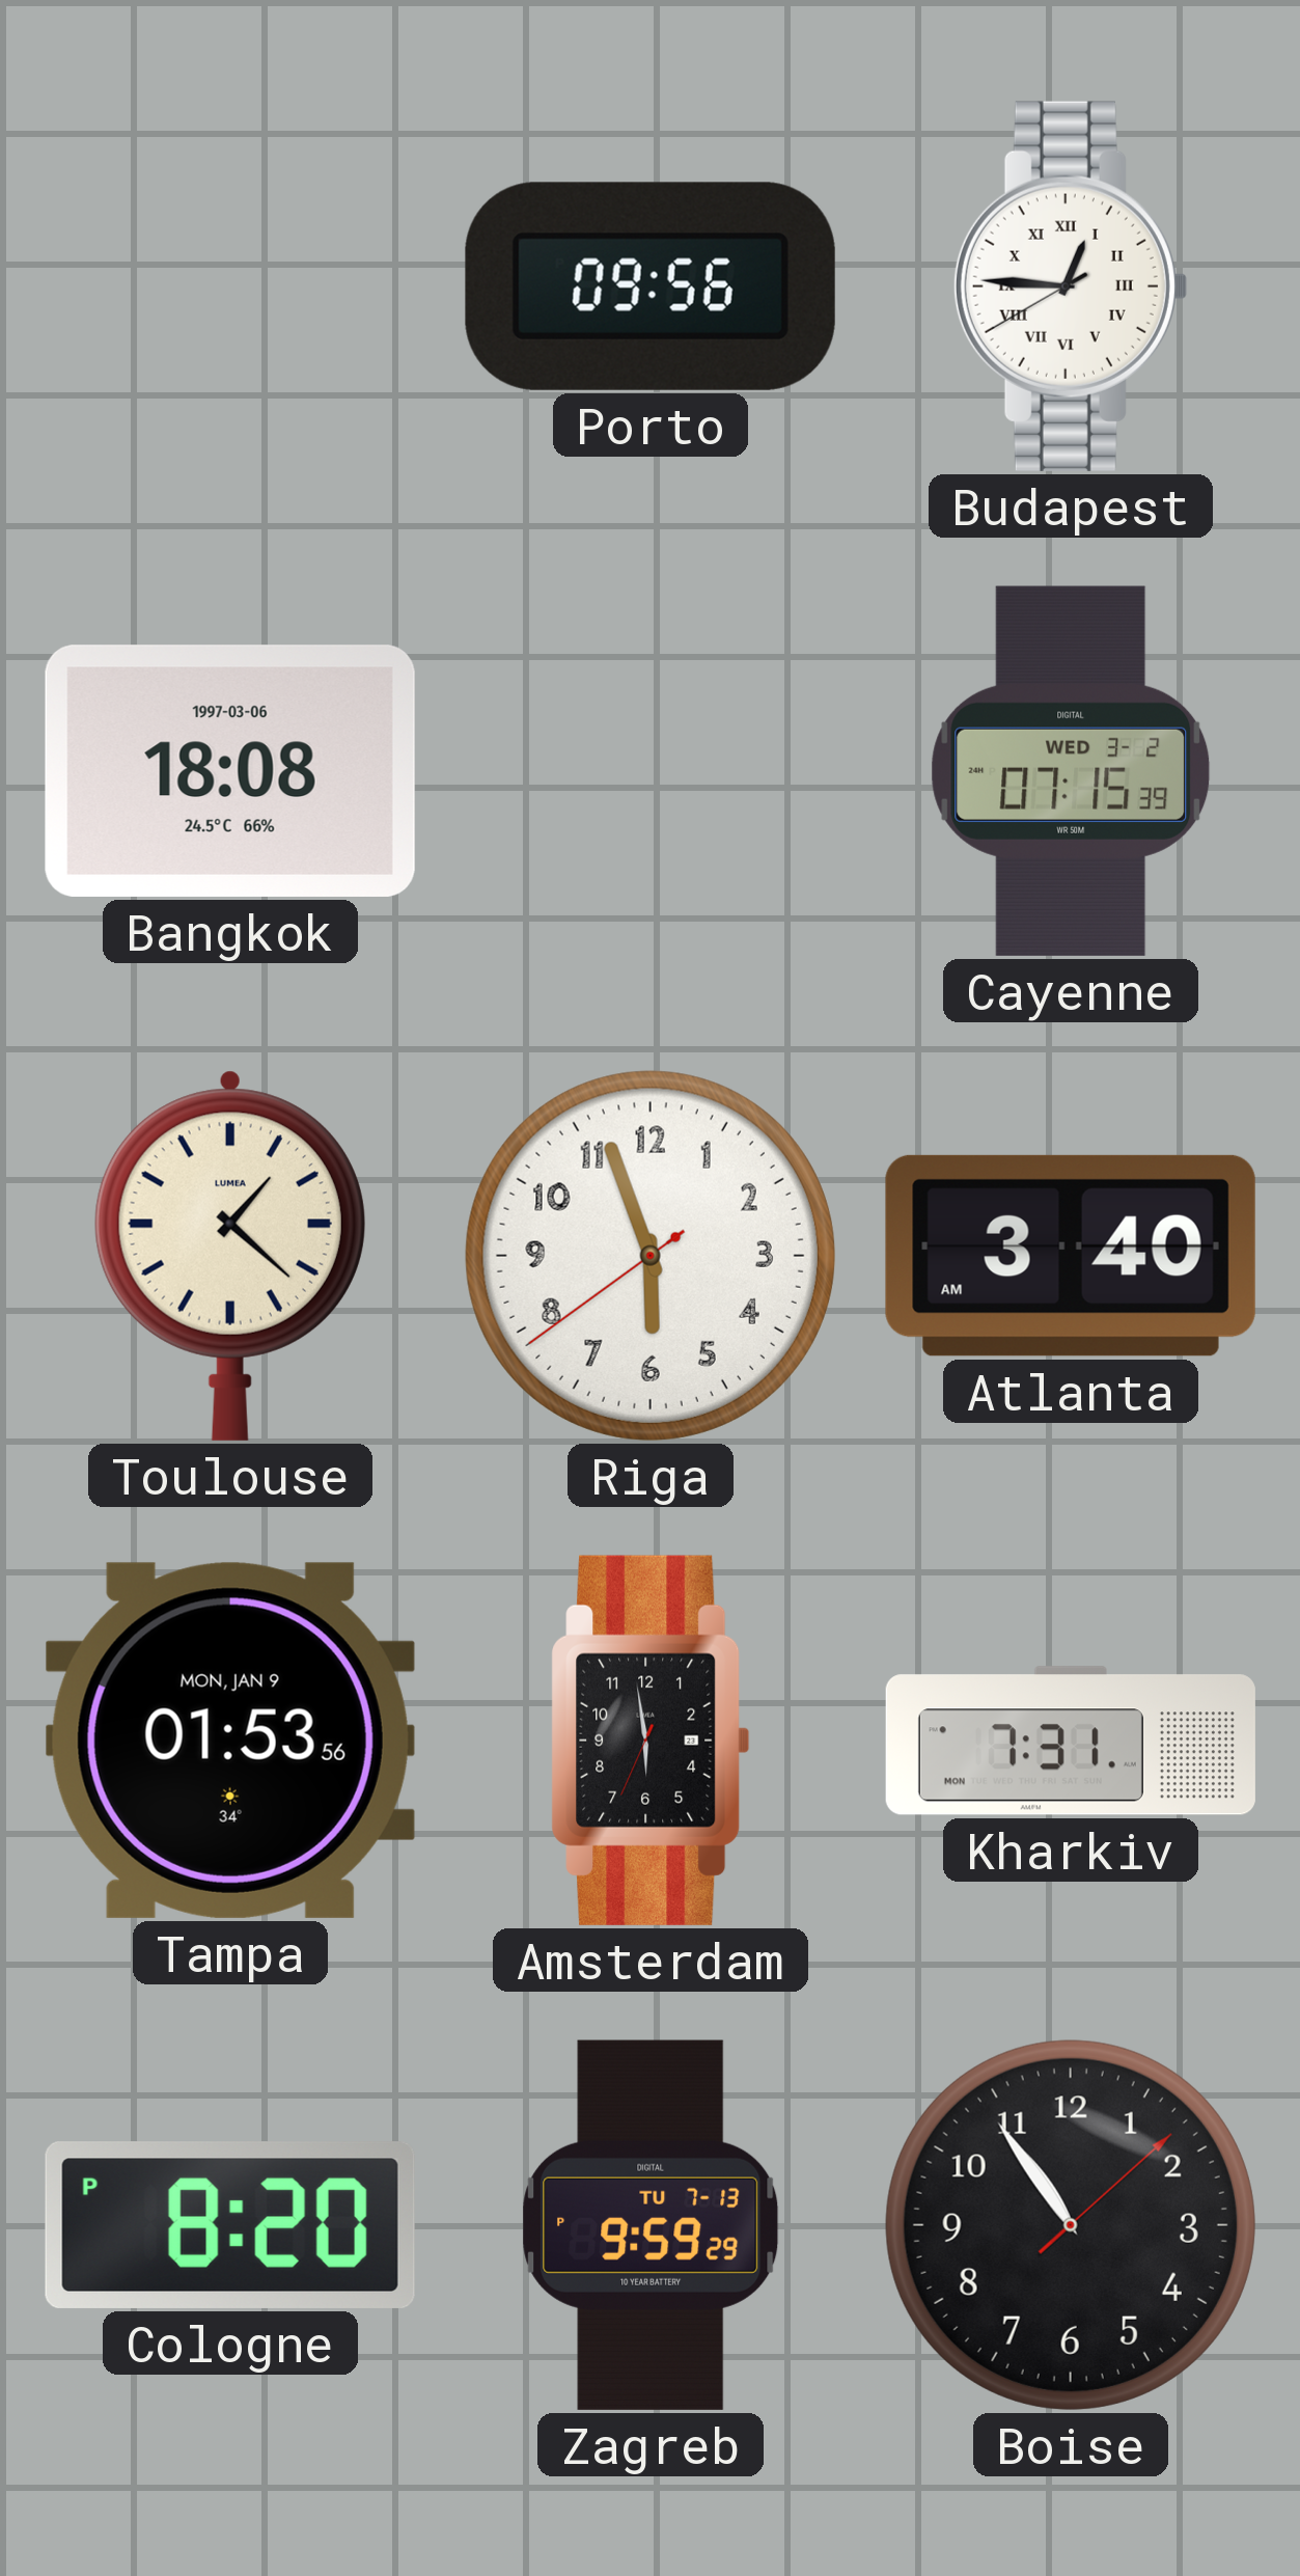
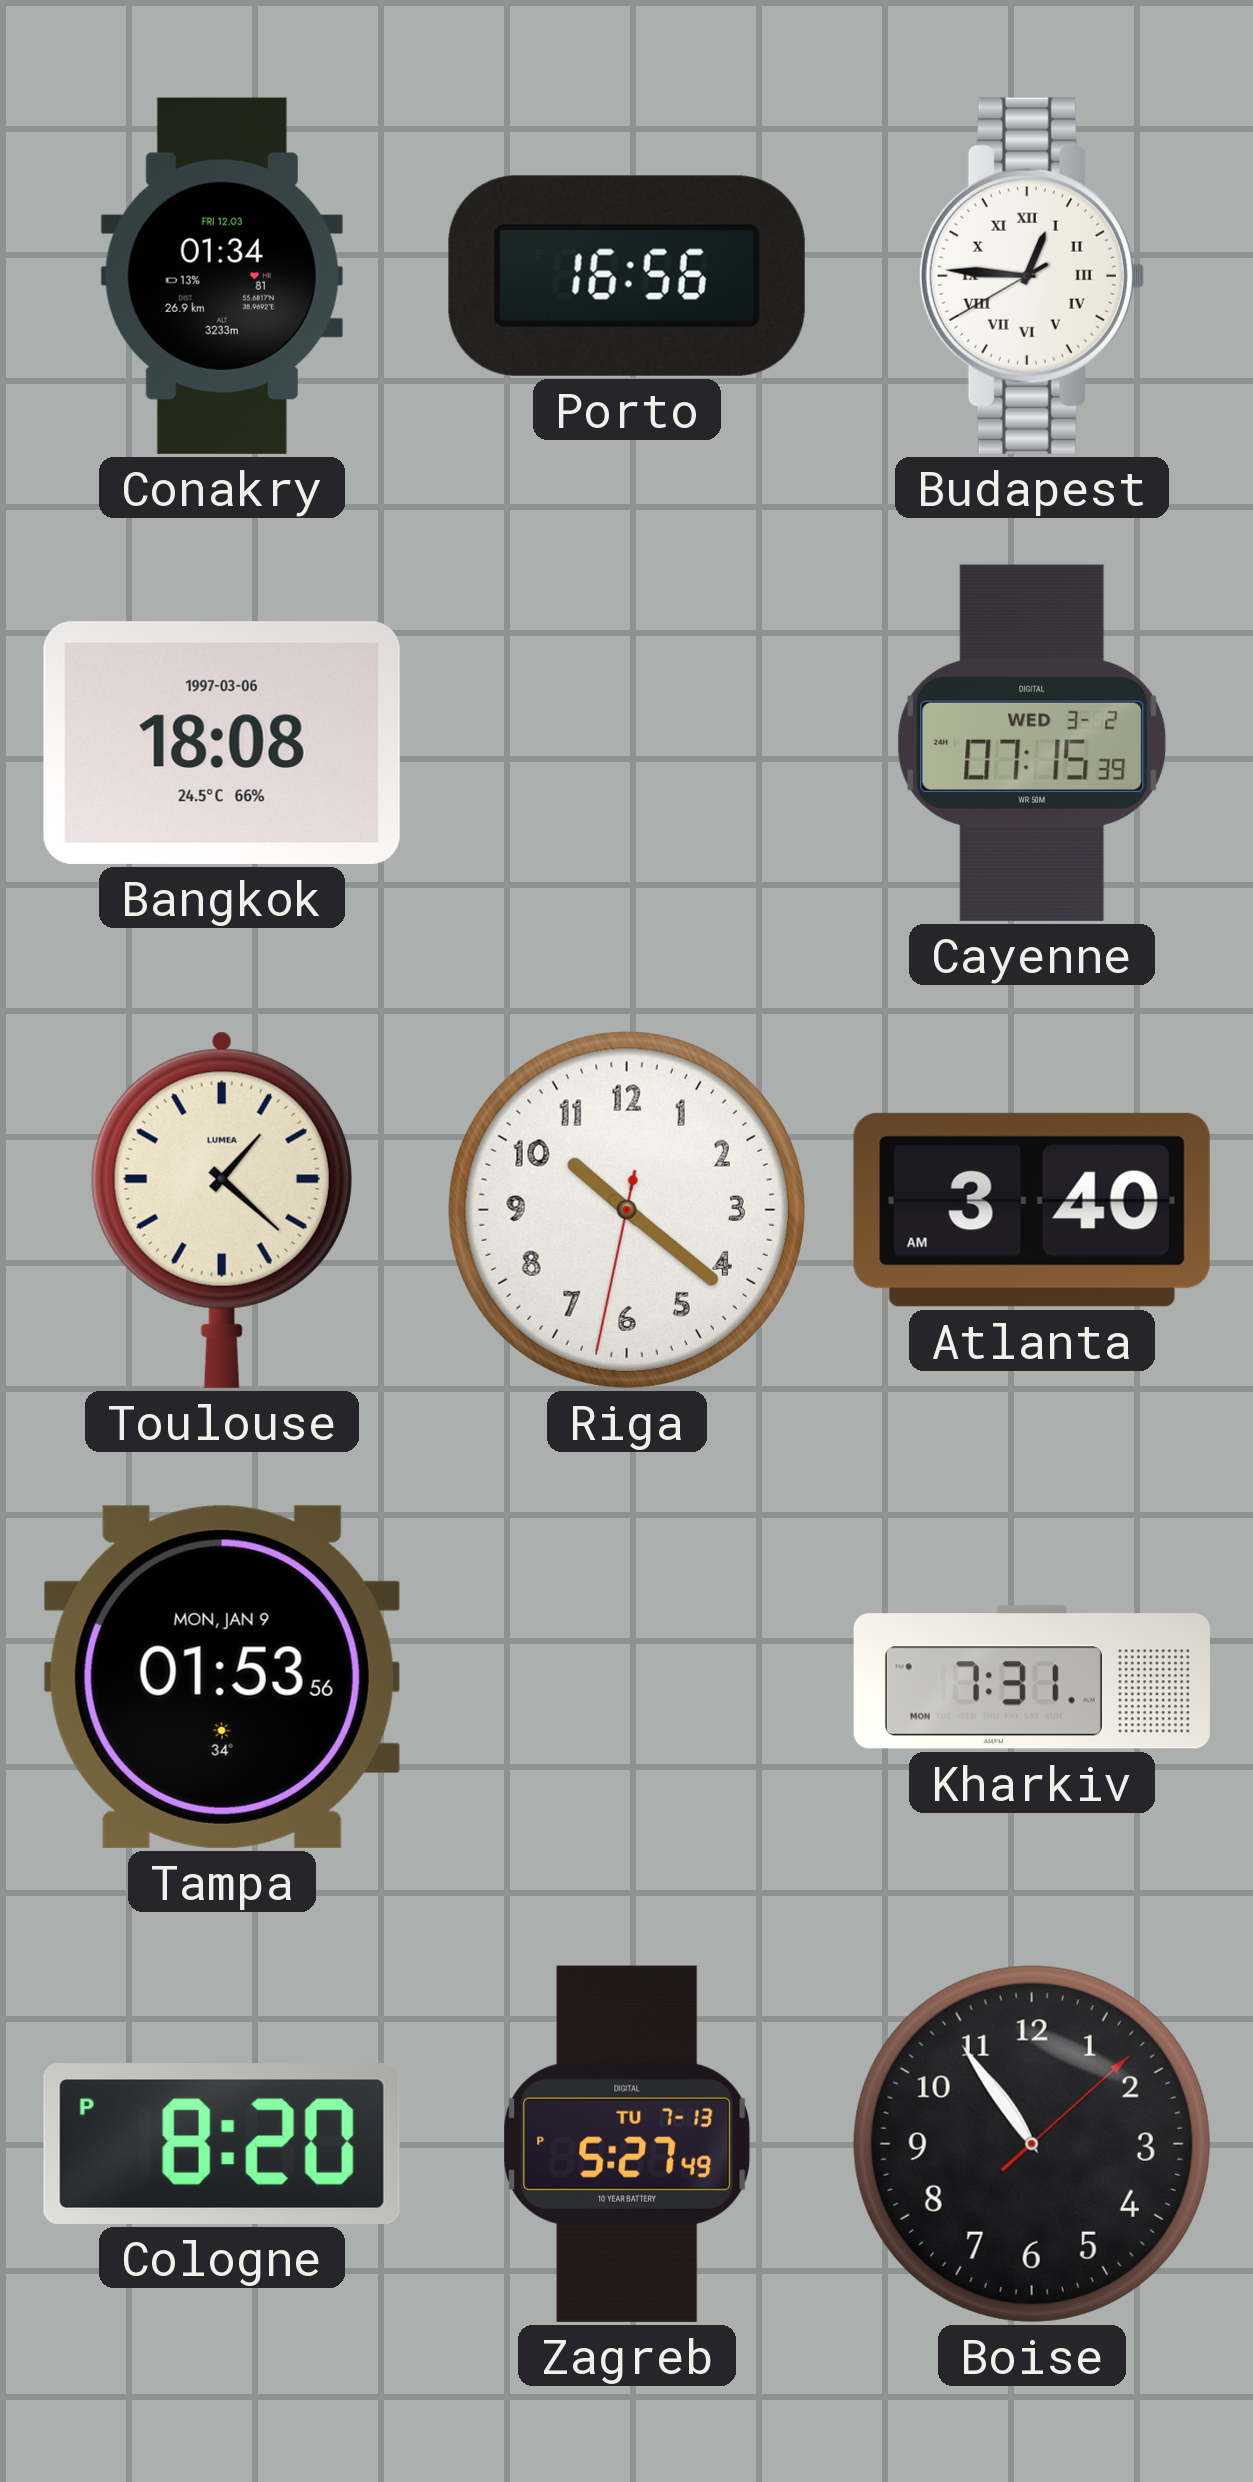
Conakry: none -> 01:34 (222, 276)
Porto: 09:56 -> 16:56 (627, 276)
Riga: 5:56 -> 10:21 (627, 1210)
Amsterdam: 5:58 -> none (651, 1741)
Zagreb: 9:59 -> 5:27 (627, 2144)
